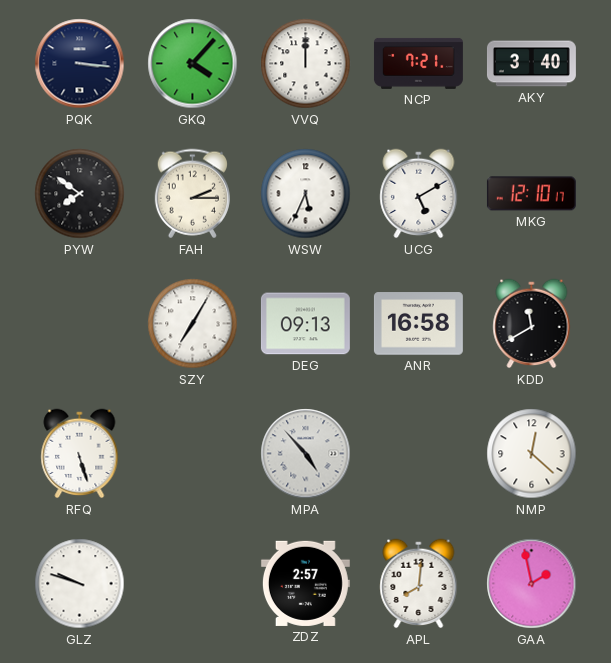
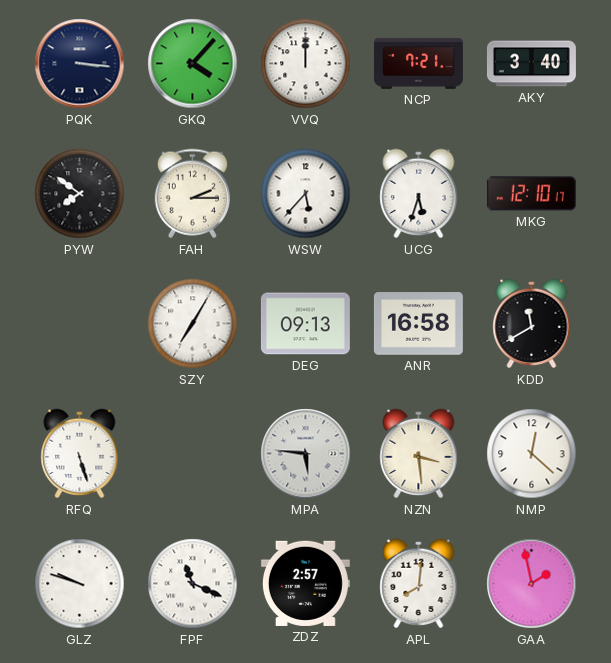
WSW: 5:34 -> 5:37 (306, 194)
UCG: 5:10 -> 5:33 (419, 194)
MPA: 4:53 -> 5:46 (306, 454)
NZN: none -> 3:29 (419, 454)
FPF: none -> 11:19 (193, 584)
